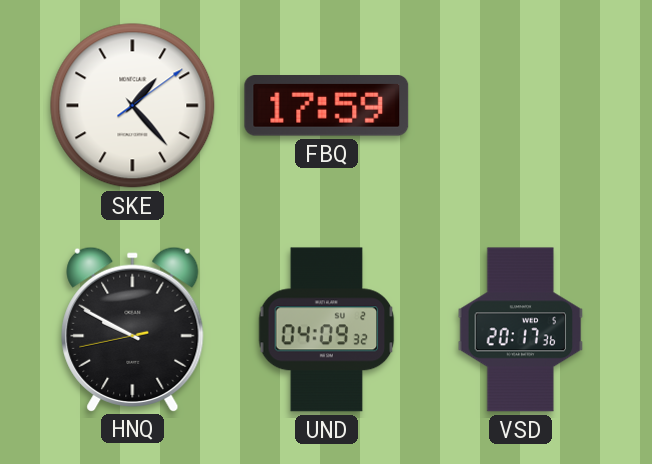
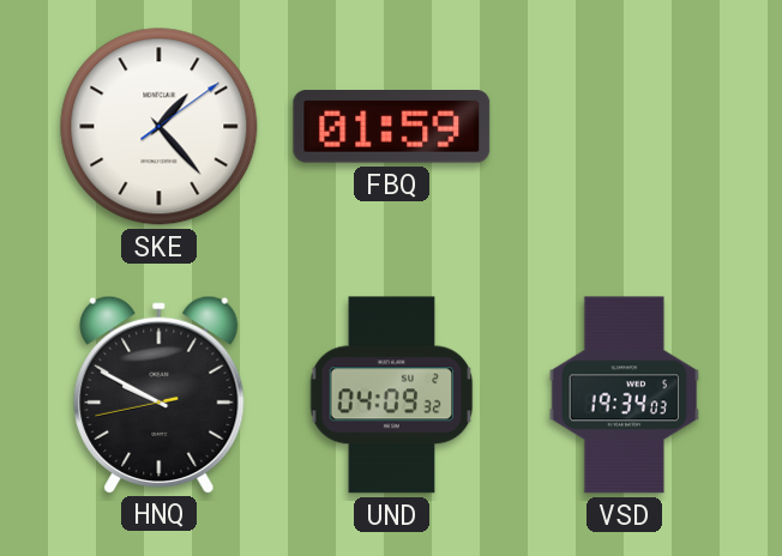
FBQ: 17:59 -> 01:59 (392, 127)
VSD: 20:17 -> 19:34 (625, 395)
